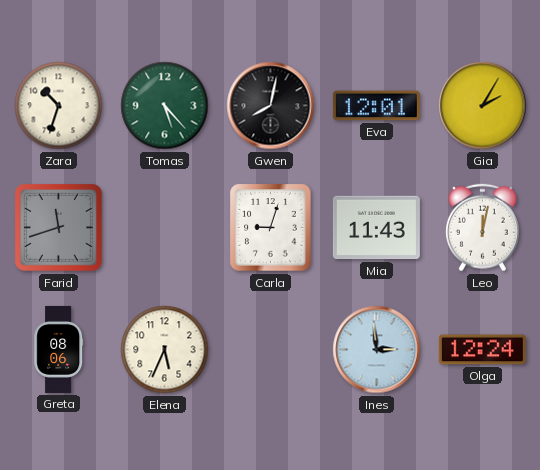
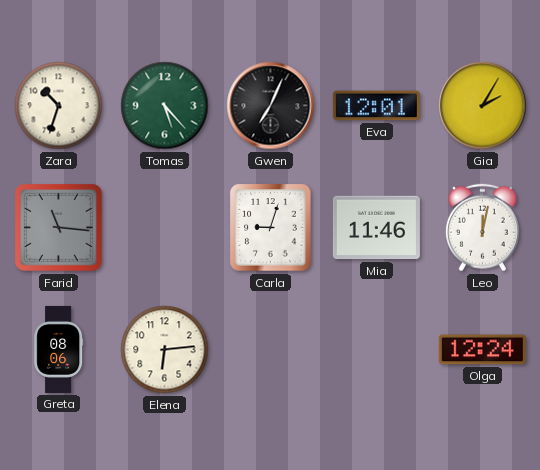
Gwen: 8:02 -> 7:04 (271, 106)
Farid: 11:42 -> 11:16 (58, 227)
Mia: 11:43 -> 11:46 (376, 228)
Elena: 5:34 -> 6:14 (165, 350)
Ines: 2:59 -> none (377, 350)
